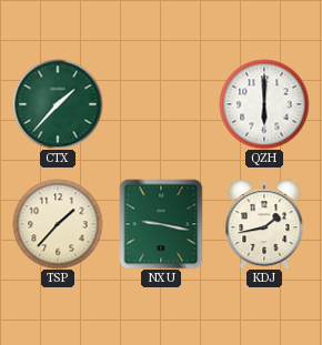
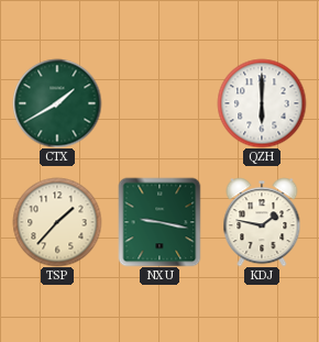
CTX: 1:37 -> 1:40 (57, 103)
KDJ: 1:43 -> 1:47 (262, 222)
